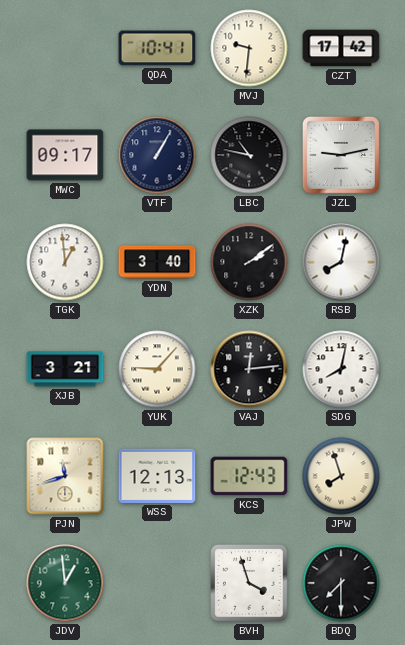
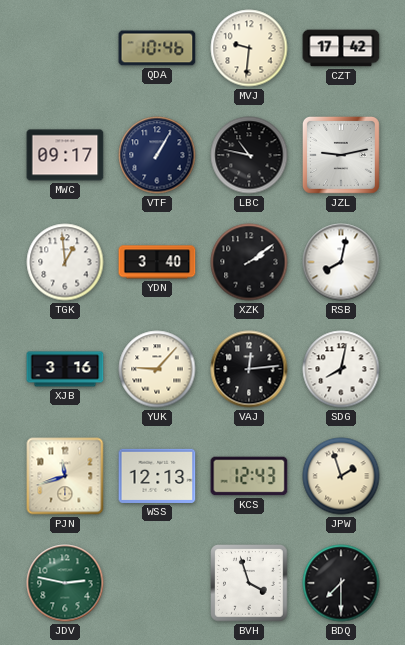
QDA: 10:41 -> 10:46 (157, 48)
XJB: 3:21 -> 3:16 (65, 369)
JPW: 7:57 -> 1:57 (341, 476)
JDV: 12:59 -> 2:47 (65, 583)
